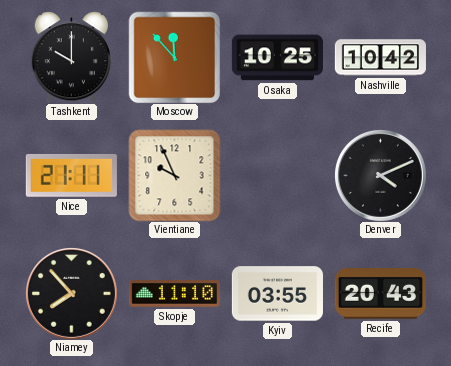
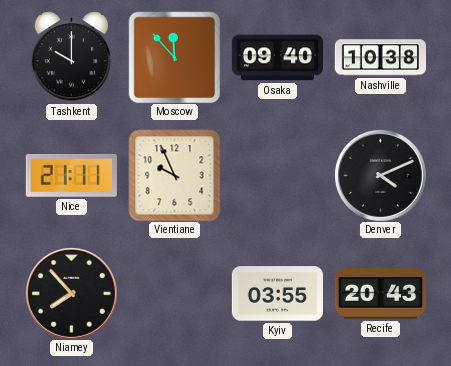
Osaka: 10:25 -> 09:40 (277, 58)
Nashville: 10:42 -> 10:38 (380, 58)
Skopje: 11:10 -> none (174, 294)
